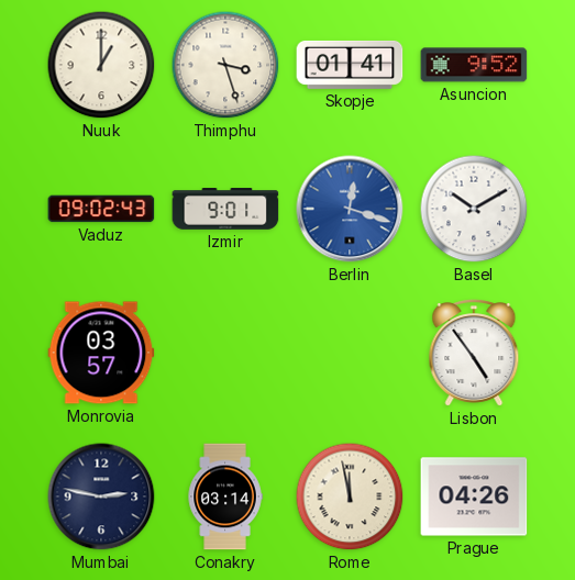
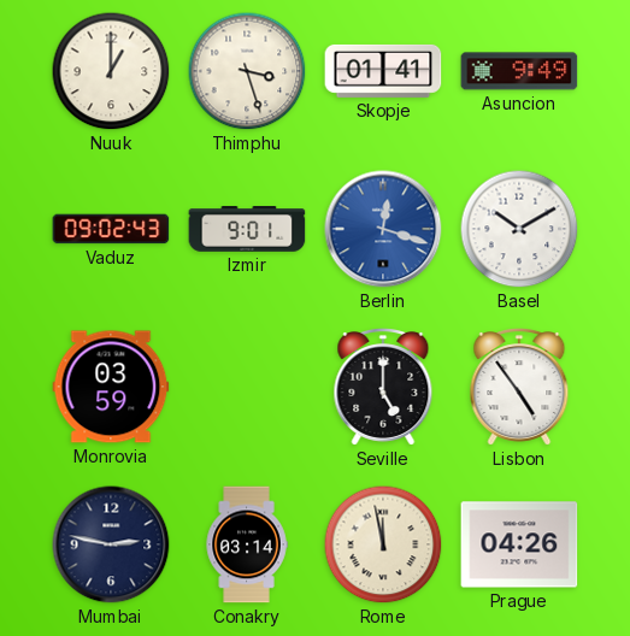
Asuncion: 9:52 -> 9:49 (519, 71)
Monrovia: 03:57 -> 03:59 (111, 387)
Seville: none -> 5:00 (383, 388)
